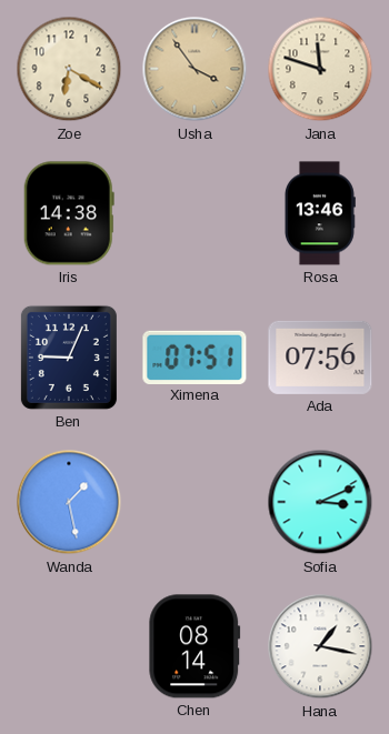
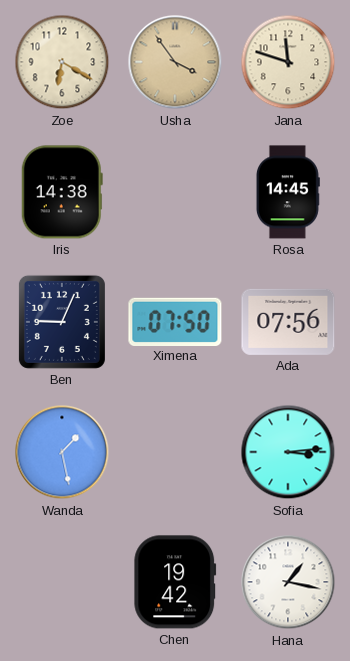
Rosa: 13:46 -> 14:45 (287, 192)
Ximena: 07:51 -> 07:50 (175, 321)
Sofia: 3:11 -> 3:14 (288, 452)
Chen: 08:14 -> 19:42 (175, 582)
